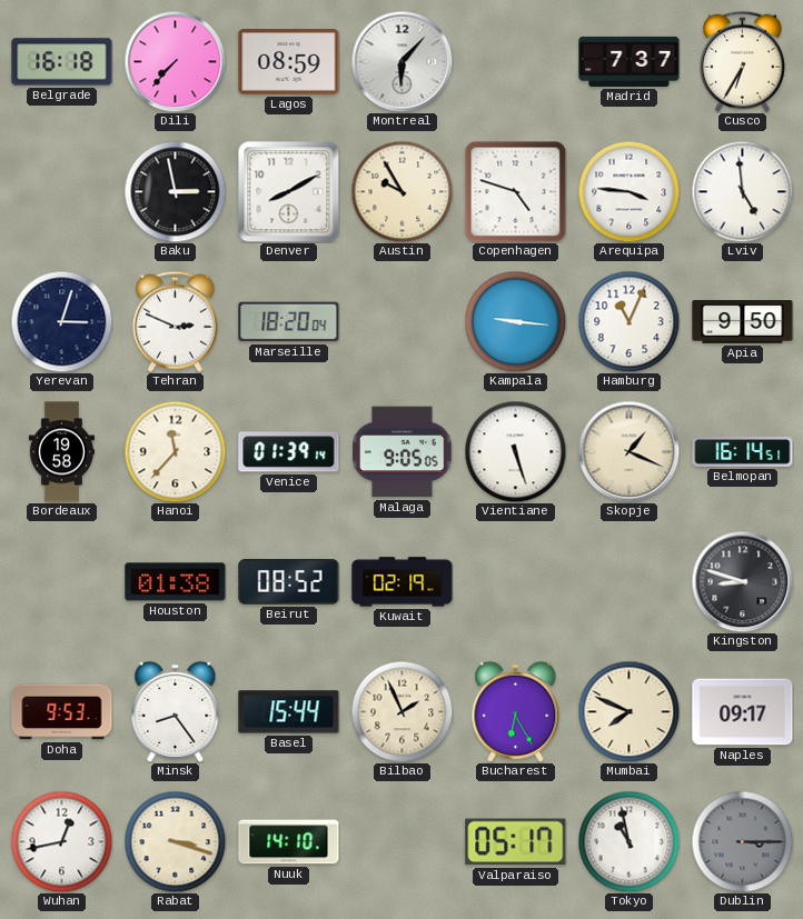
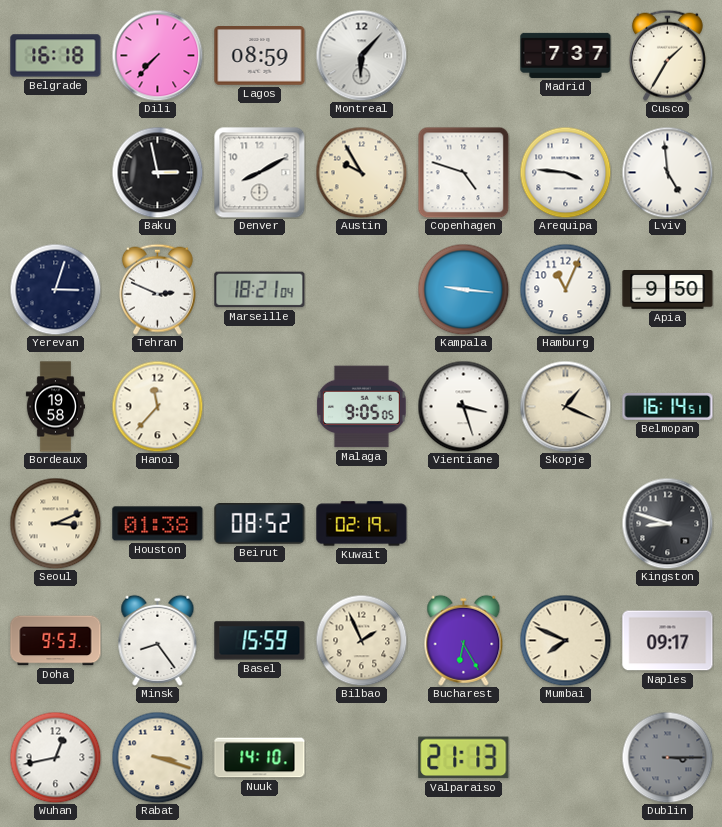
Cusco: 6:35 -> 1:35 (667, 55)
Marseille: 18:20 -> 18:21 (260, 290)
Venice: 01:39 -> none (289, 452)
Vientiane: 5:27 -> 3:27 (463, 406)
Seoul: none -> 3:11 (55, 523)
Basel: 15:44 -> 15:59 (260, 641)
Valparaiso: 05:17 -> 21:13 (464, 758)
Tokyo: 10:58 -> none (628, 841)
